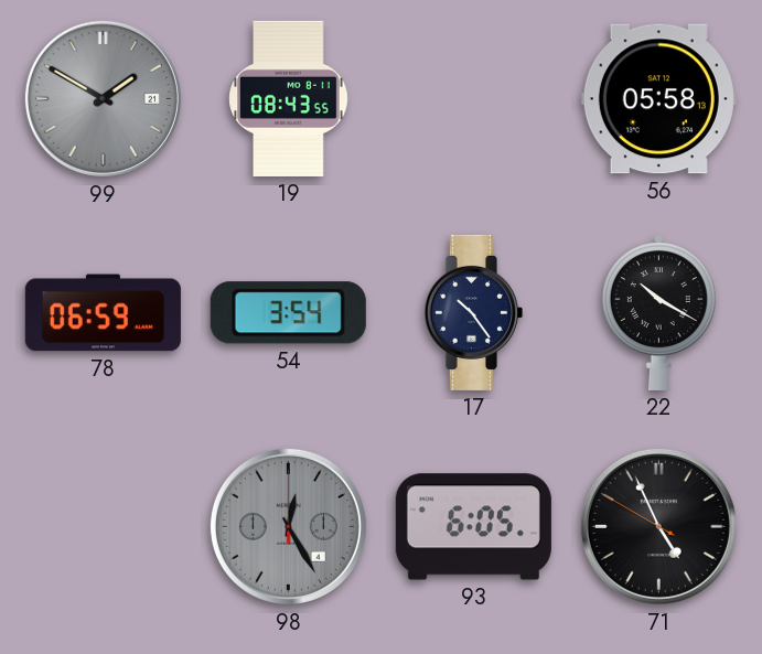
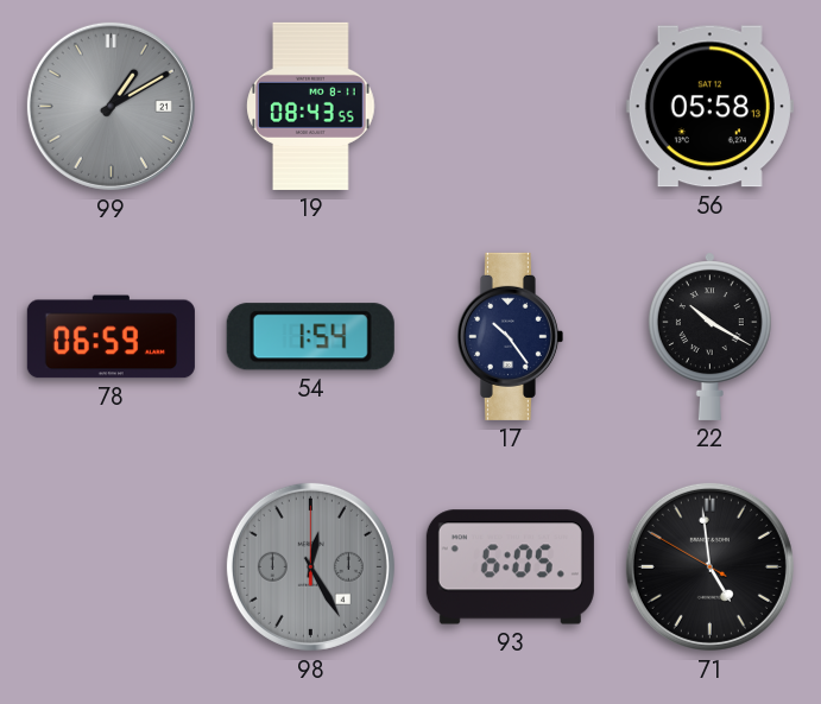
99: 1:50 -> 1:10 (110, 106)
54: 3:54 -> 1:54 (310, 337)
71: 4:55 -> 4:58 (709, 566)
